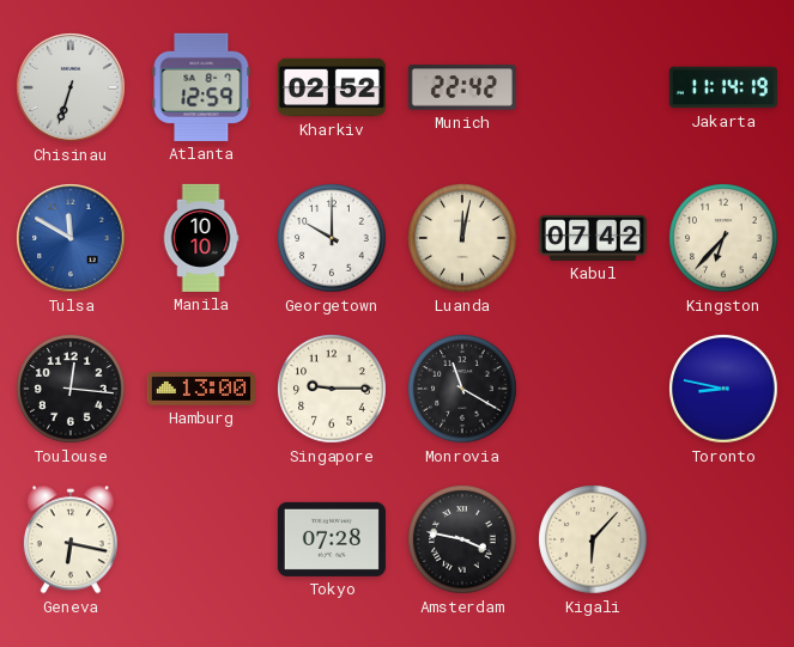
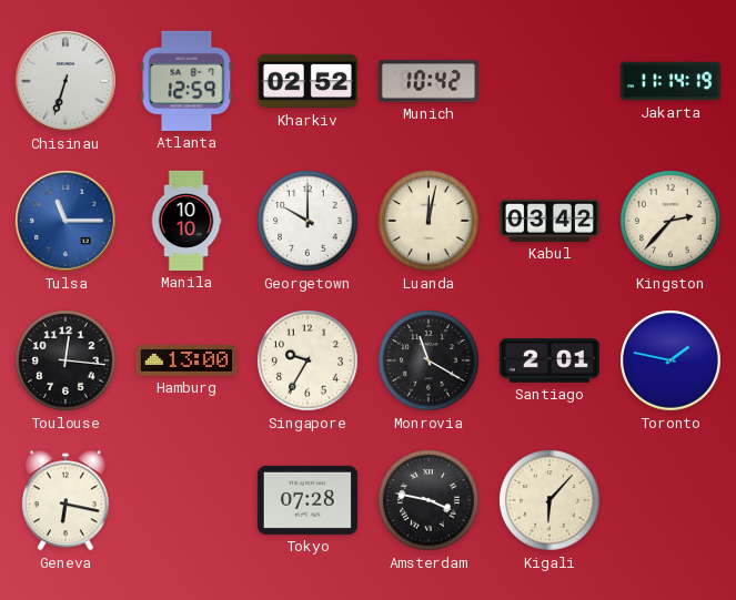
Munich: 22:42 -> 10:42 (429, 81)
Tulsa: 11:50 -> 11:15 (65, 221)
Kabul: 07:42 -> 03:42 (550, 221)
Kingston: 6:37 -> 2:37 (671, 221)
Singapore: 9:15 -> 9:35 (307, 360)
Santiago: none -> 2:01 (550, 362)
Toronto: 8:47 -> 1:47 (671, 360)
